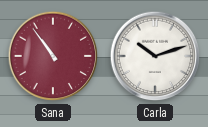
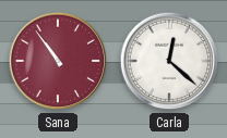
Carla: 10:12 -> 12:22 (169, 61)
